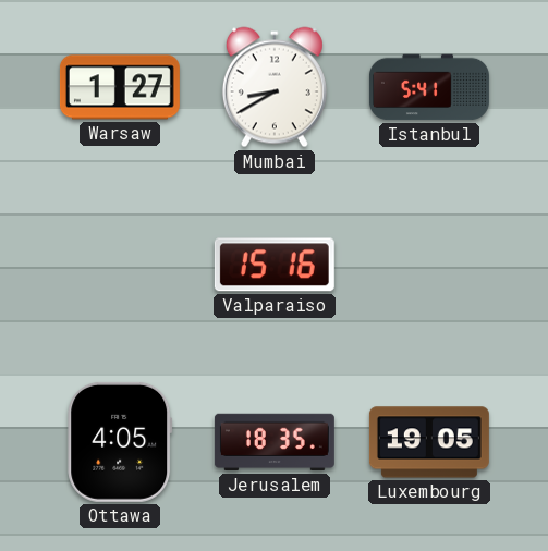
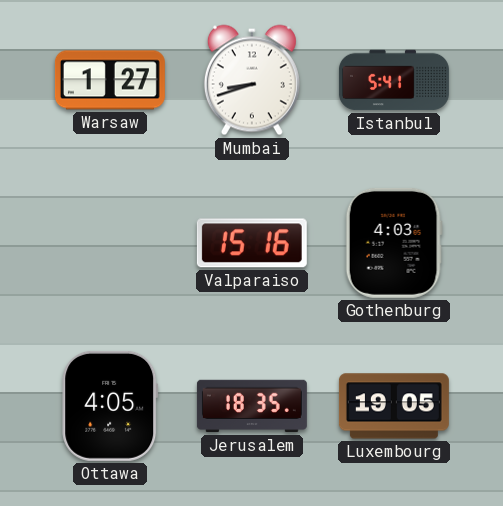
Mumbai: 8:40 -> 8:42 (252, 80)
Gothenburg: none -> 4:03 (394, 243)
